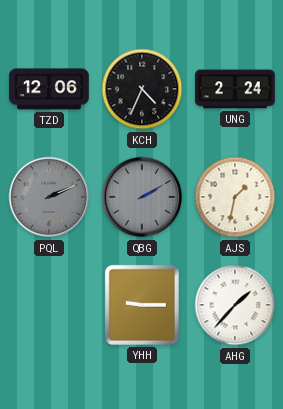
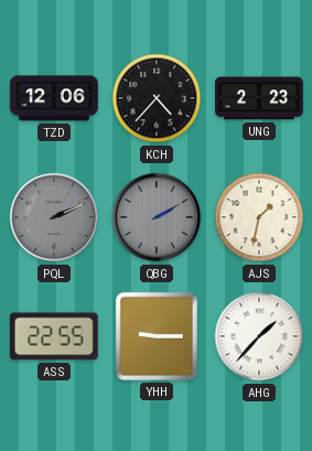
KCH: 4:34 -> 4:37 (157, 98)
UNG: 2:24 -> 2:23 (259, 98)
ASS: none -> 22:55 (55, 336)
